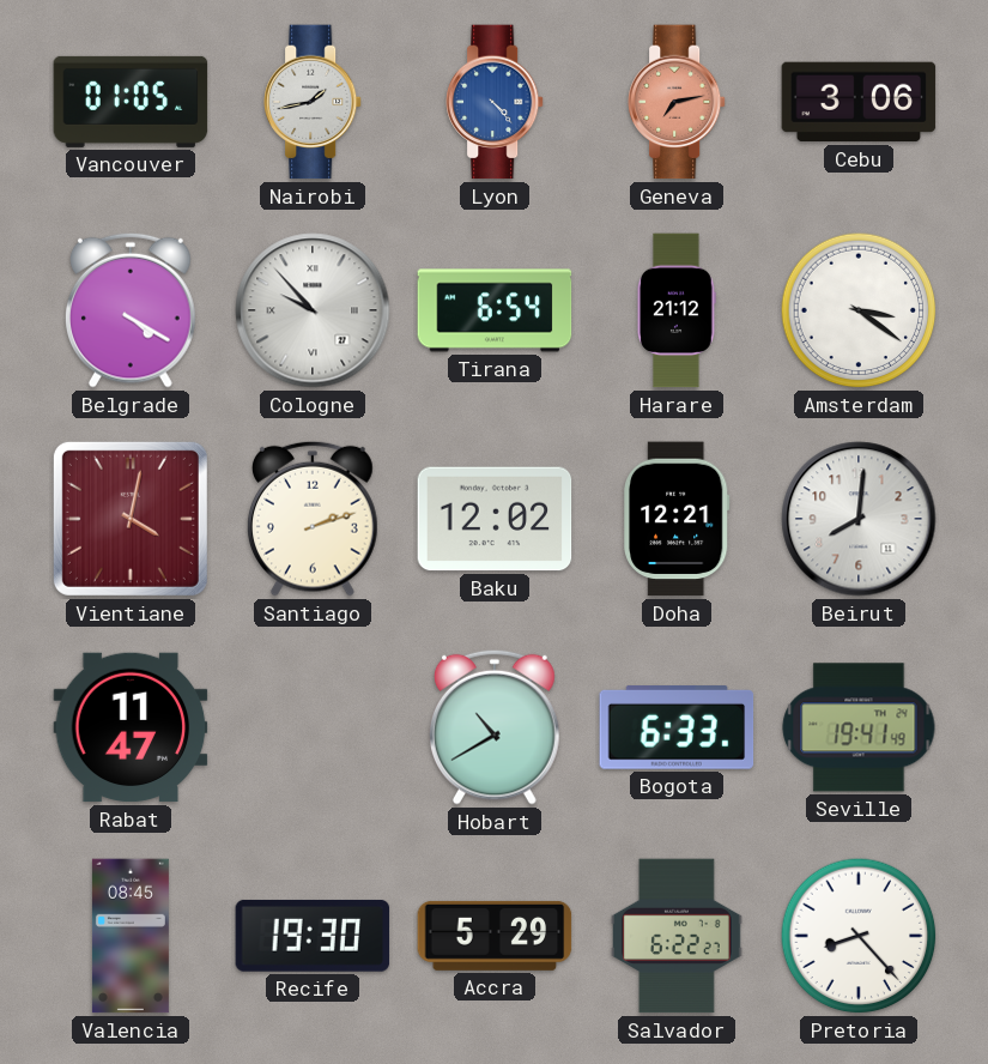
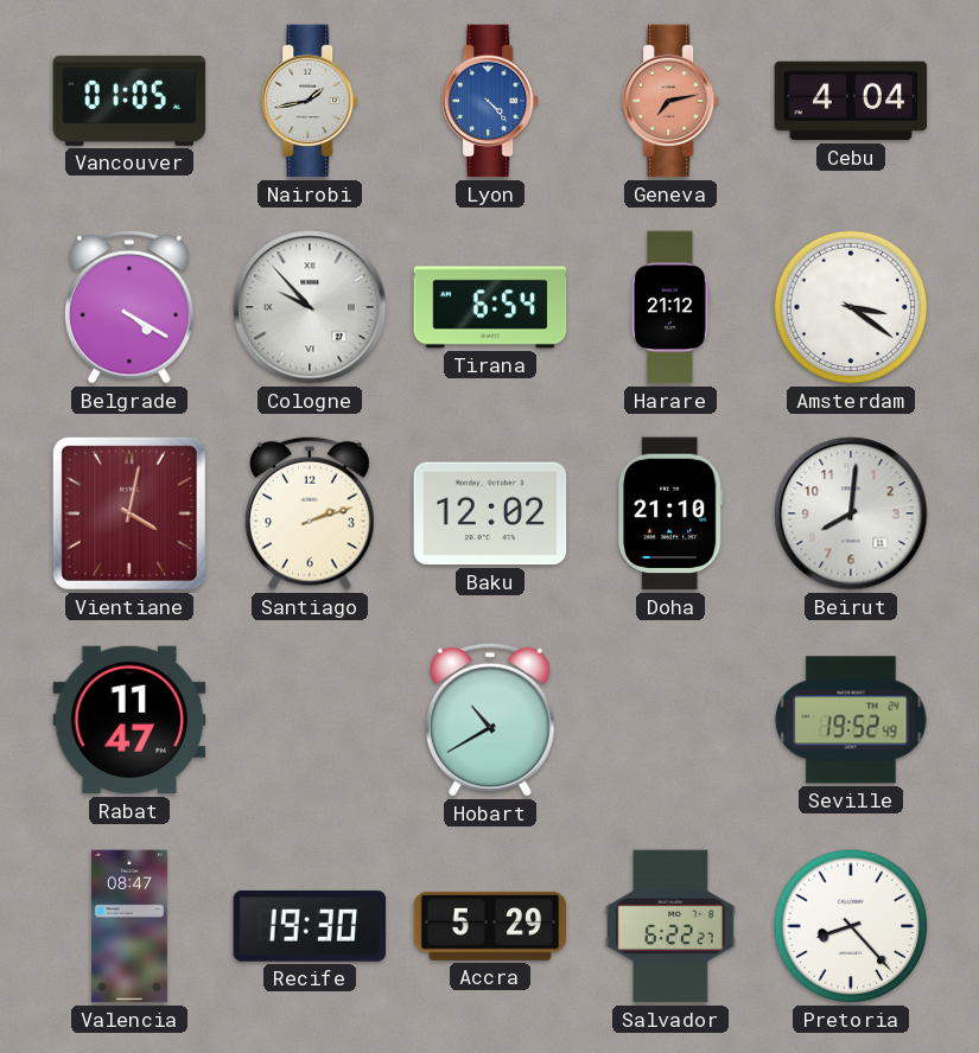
Cebu: 3:06 -> 4:04 (851, 101)
Doha: 12:21 -> 21:10 (672, 513)
Bogota: 6:33 -> none (677, 729)
Seville: 19:41 -> 19:52 (851, 720)
Valencia: 08:45 -> 08:47 (129, 926)
